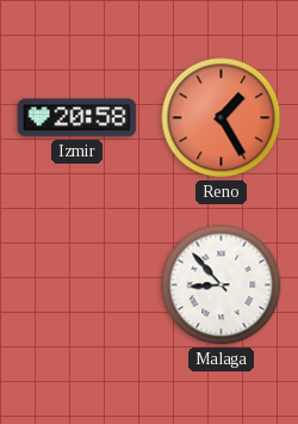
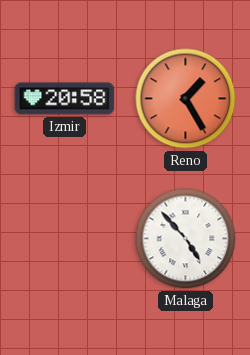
Malaga: 8:53 -> 4:53 (186, 239)
